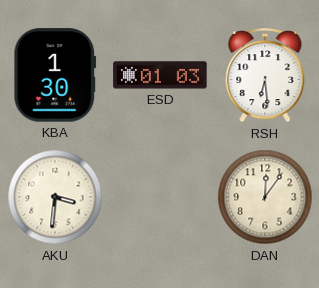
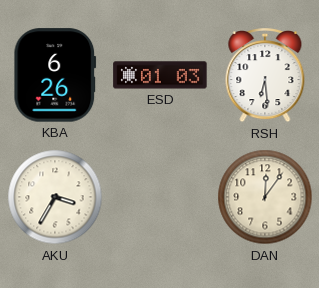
KBA: 1:30 -> 6:26 (55, 75)
AKU: 3:31 -> 3:35 (55, 197)
